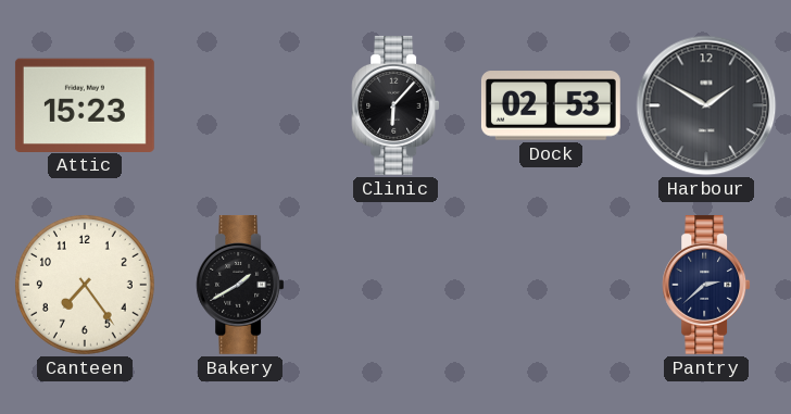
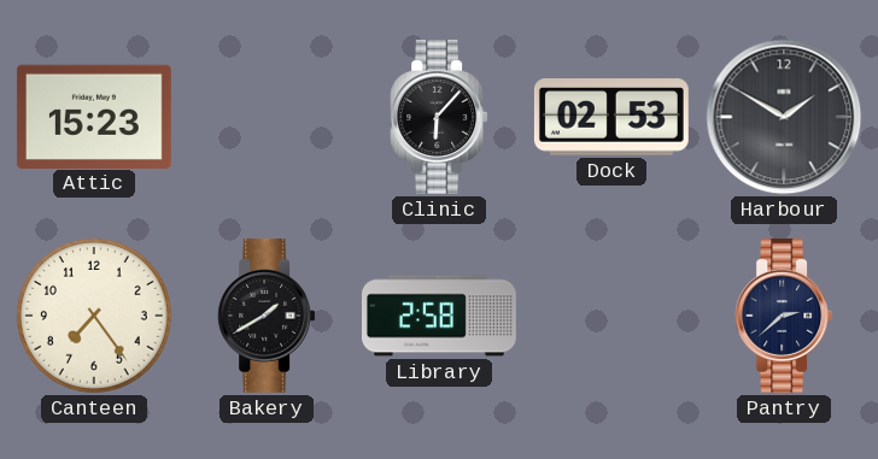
Library: none -> 2:58 (439, 316)
